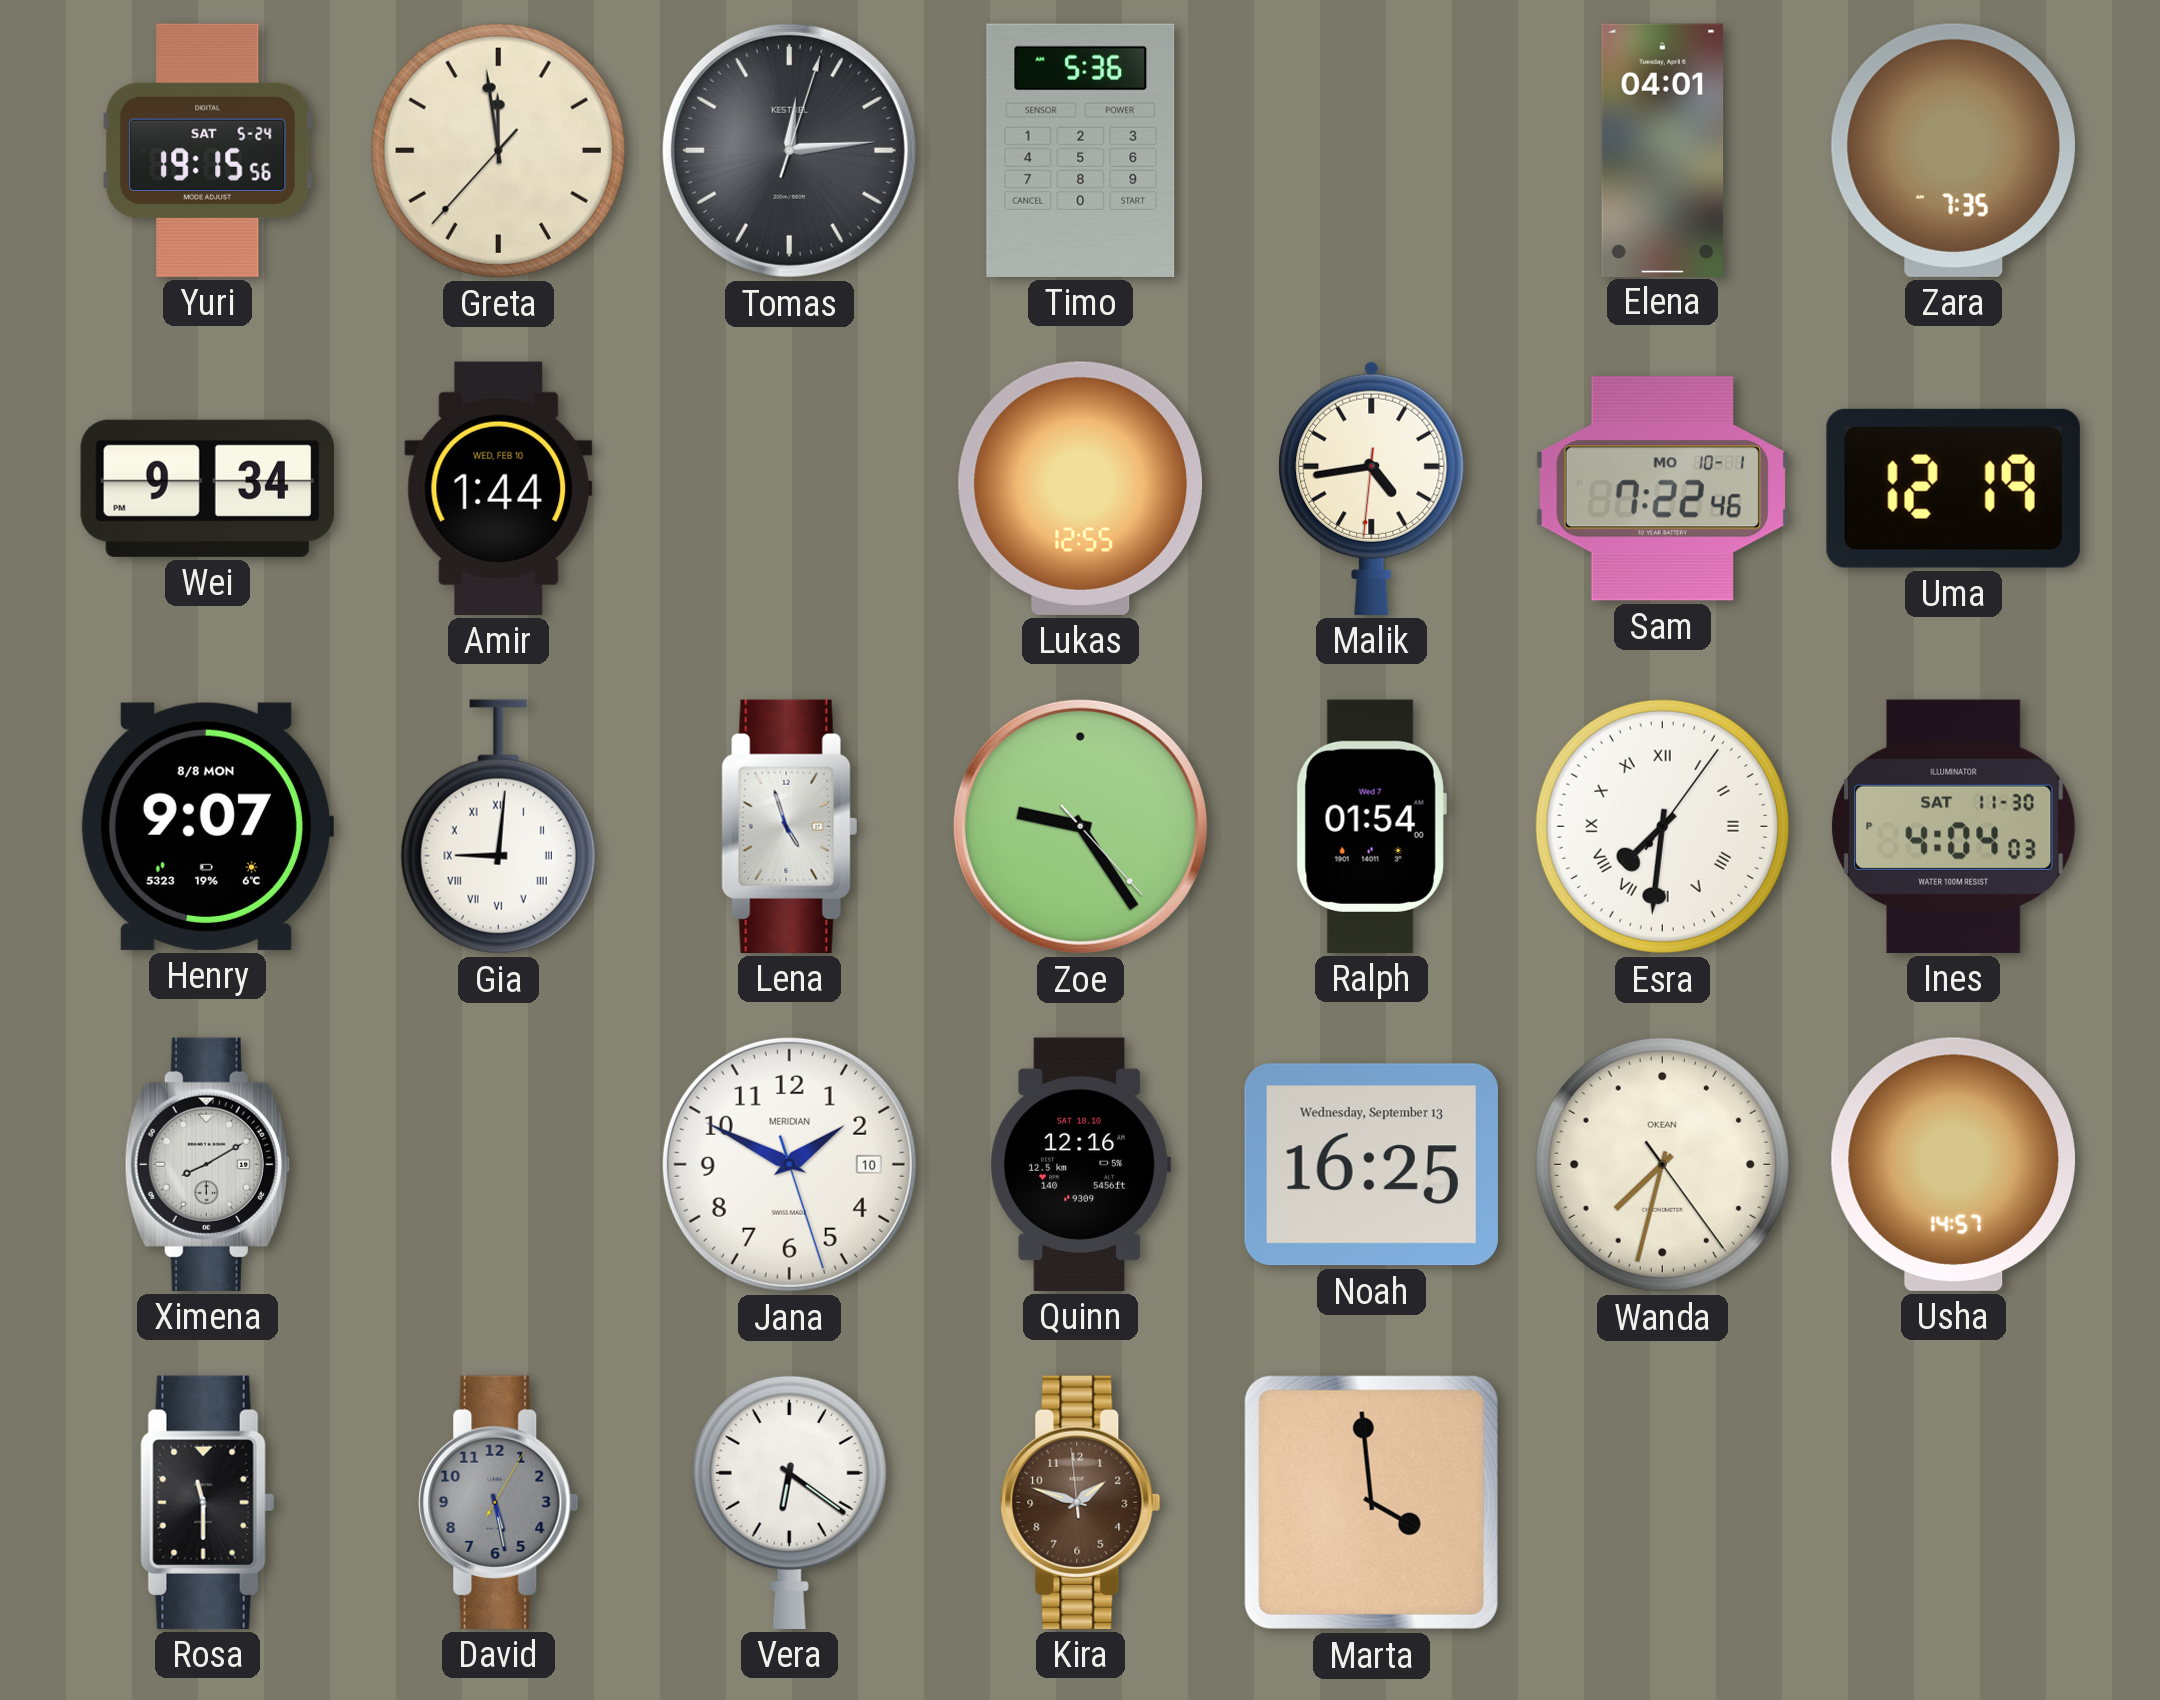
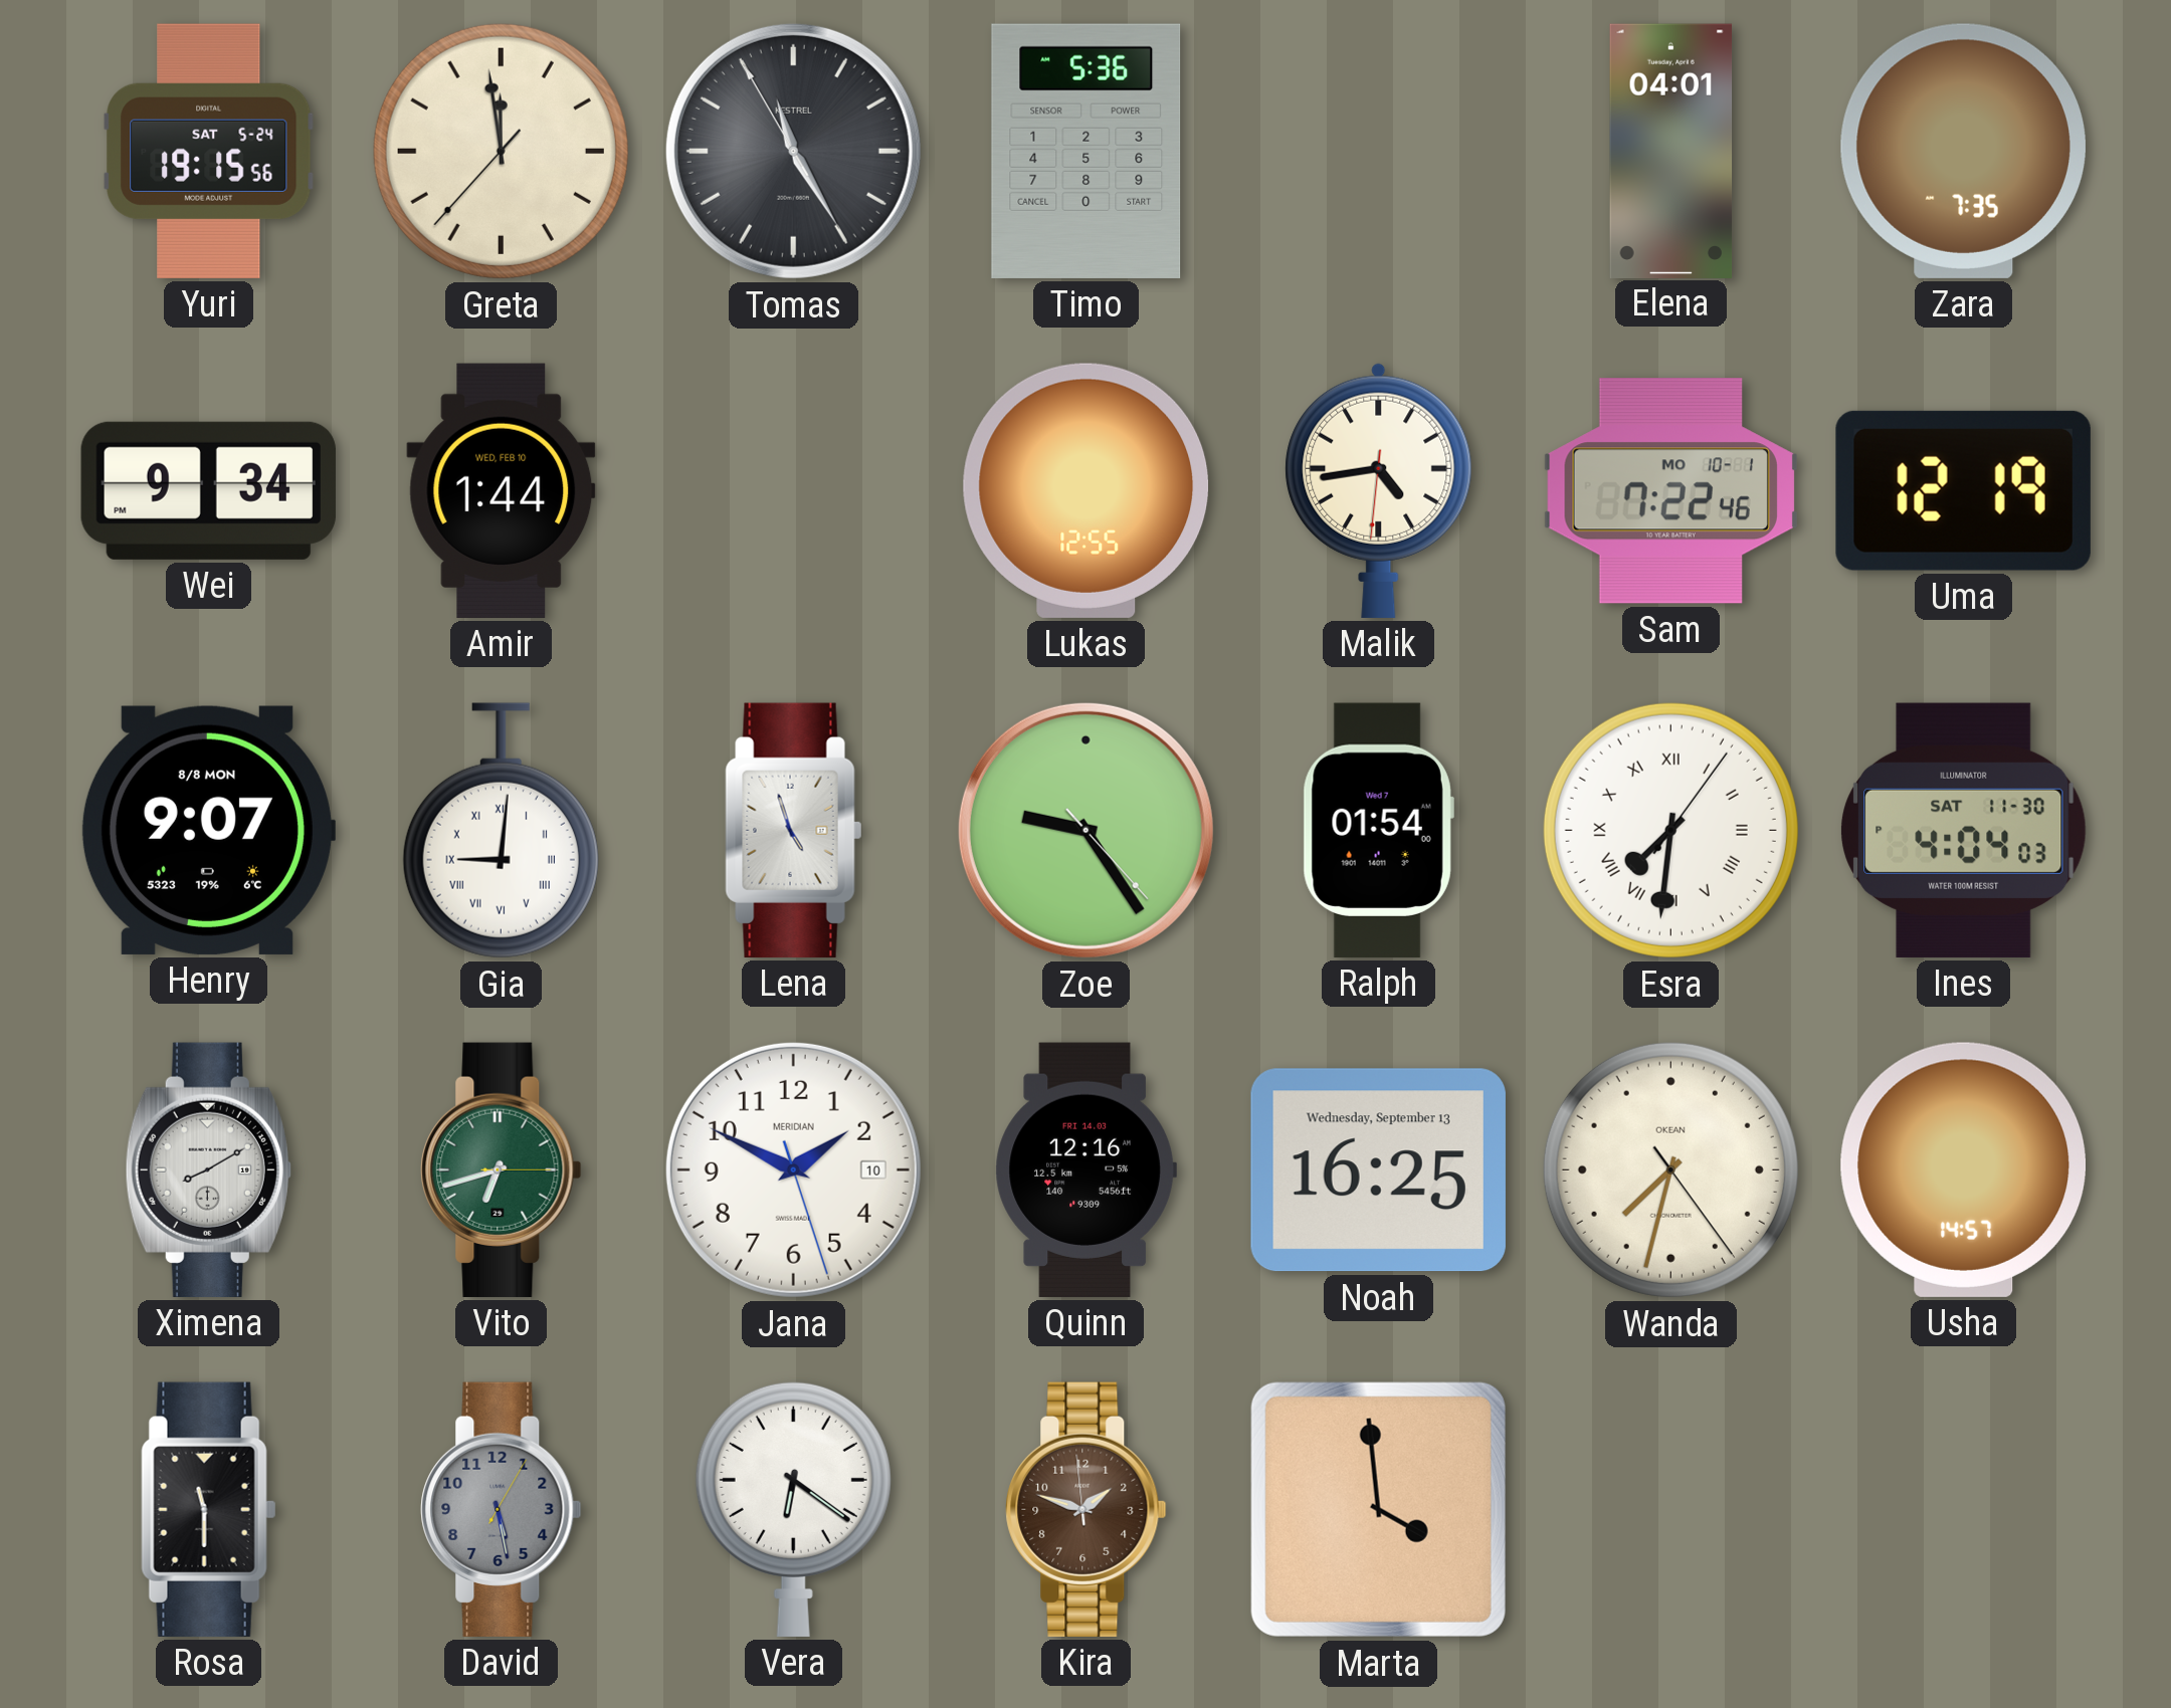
Tomas: 12:14 -> 11:24 (793, 151)
Vito: none -> 6:42 (502, 1169)
Quinn date: SAT 18.10 -> FRI 14.03 (1085, 1169)
